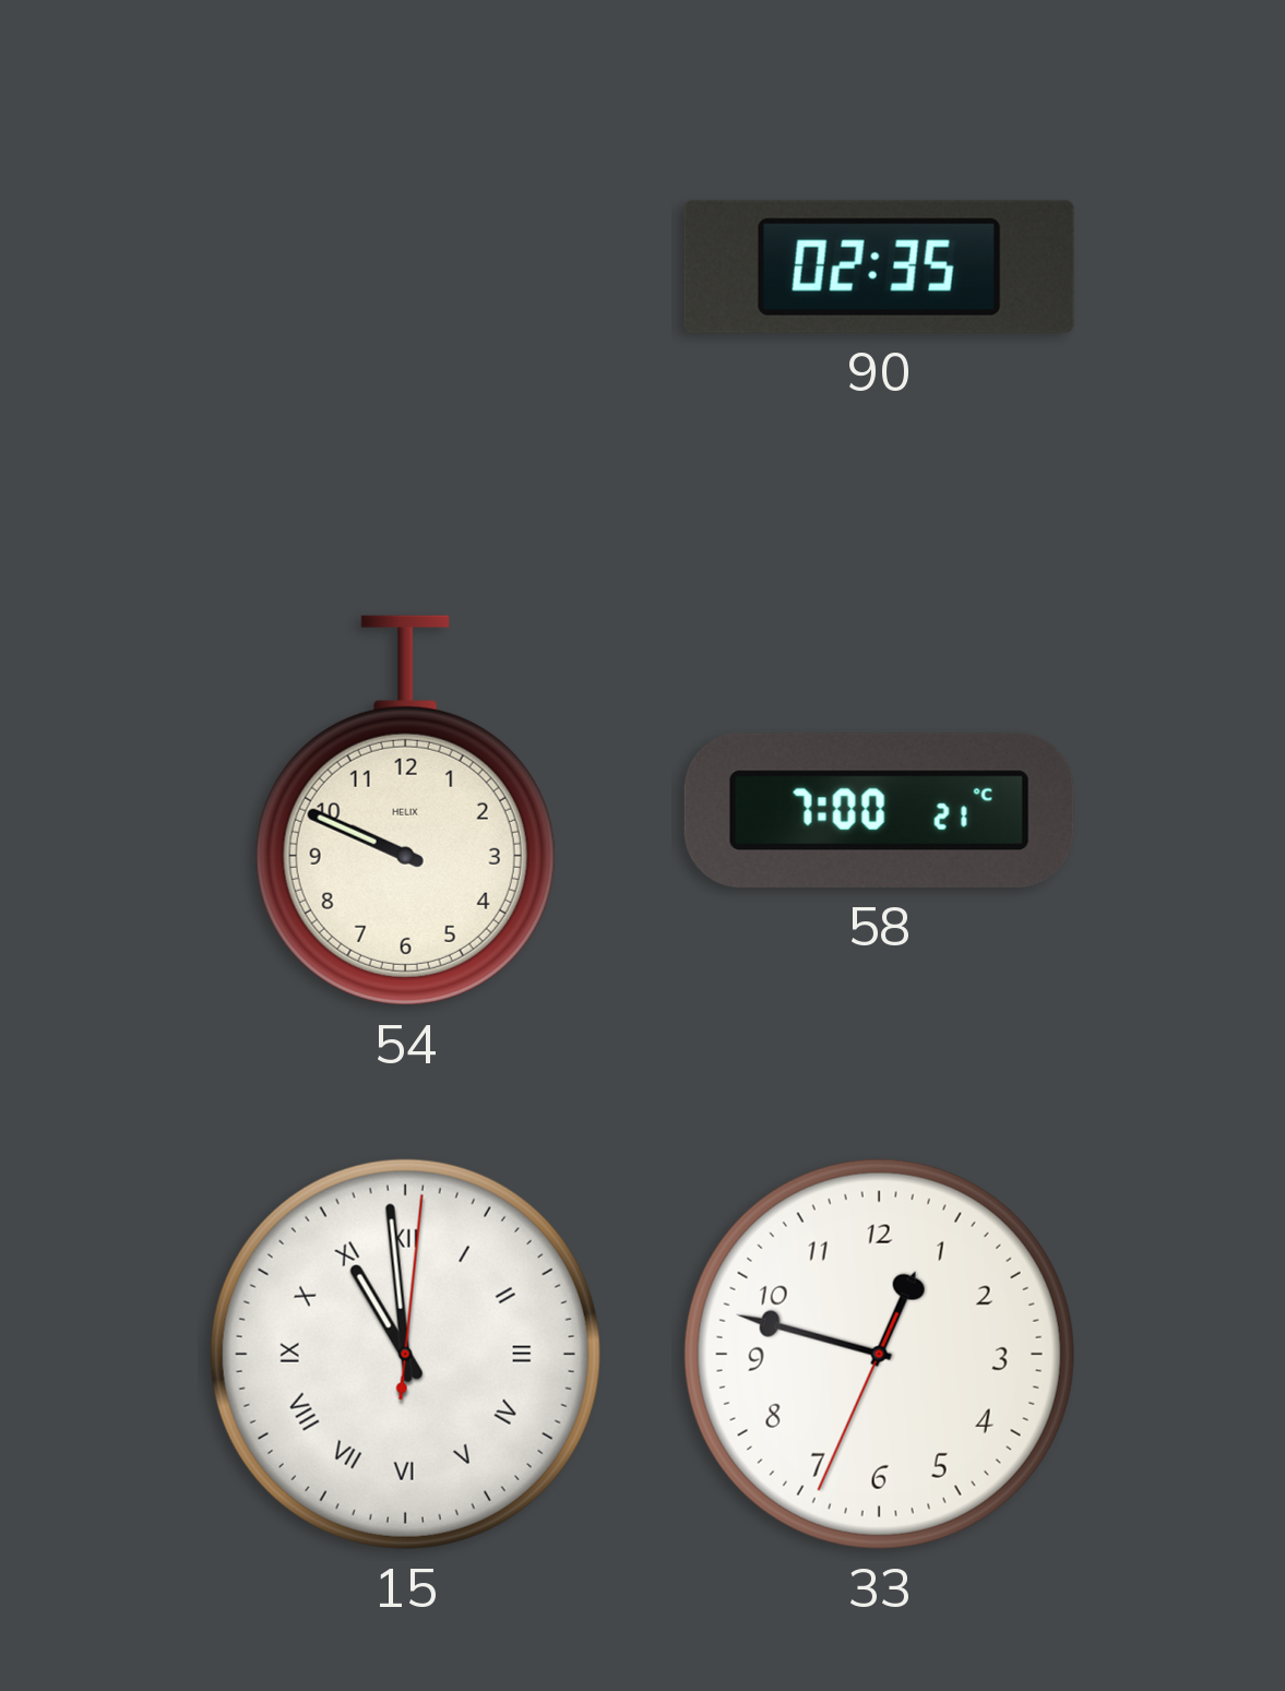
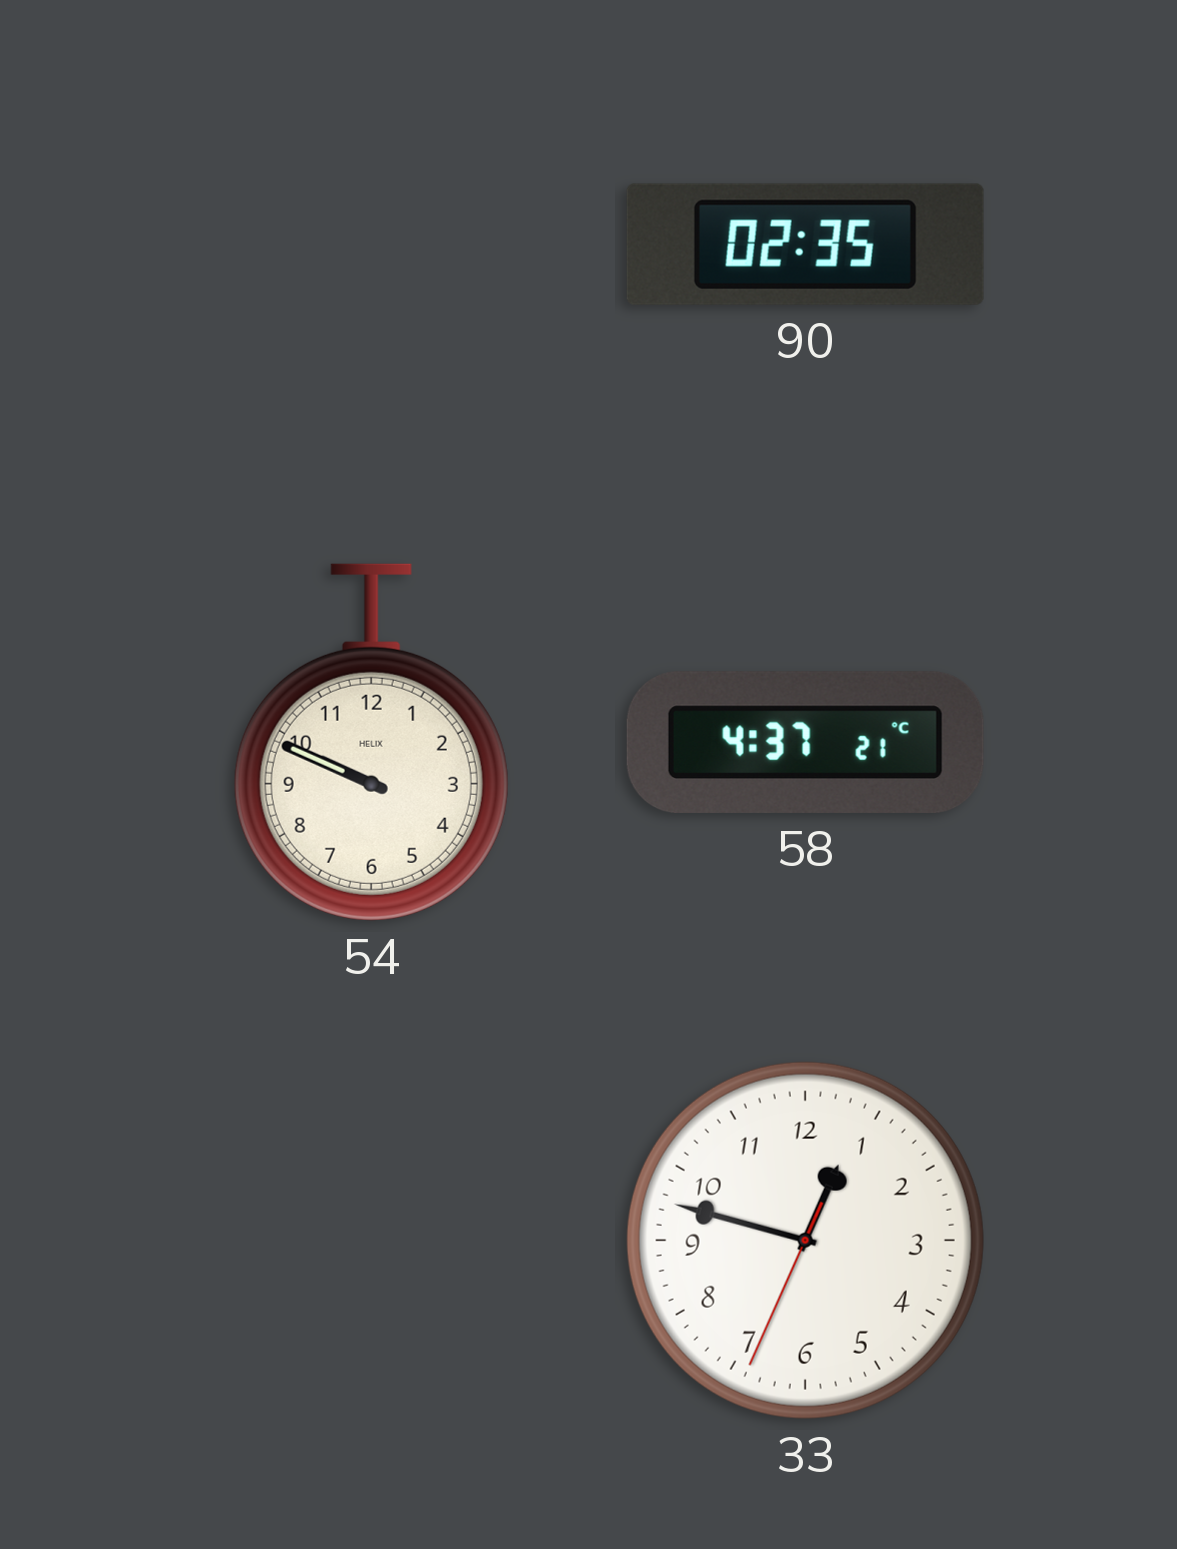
58: 7:00 -> 4:37 (805, 742)
15: 10:59 -> none (405, 1354)
